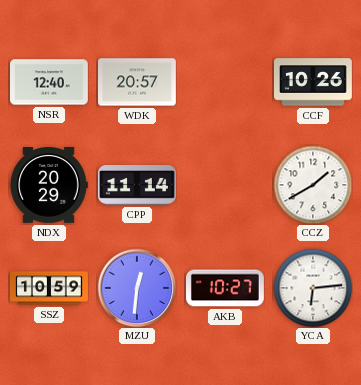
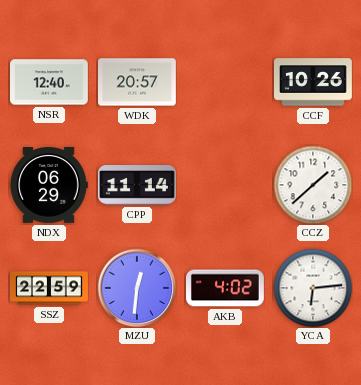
NDX: 20:29 -> 06:29 (49, 186)
CCZ: 1:40 -> 1:38 (313, 185)
SSZ: 10:59 -> 22:59 (50, 288)
AKB: 10:27 -> 4:02 (226, 288)
